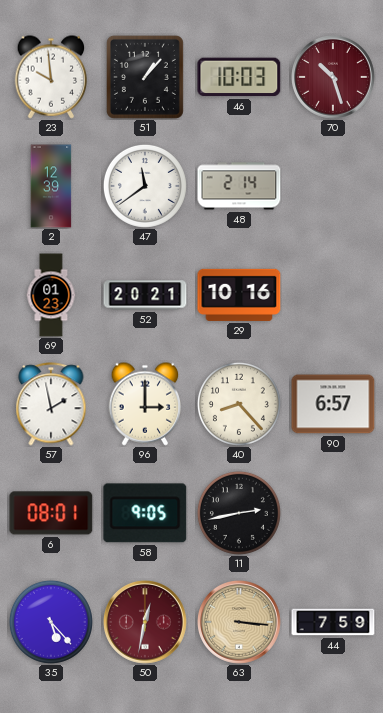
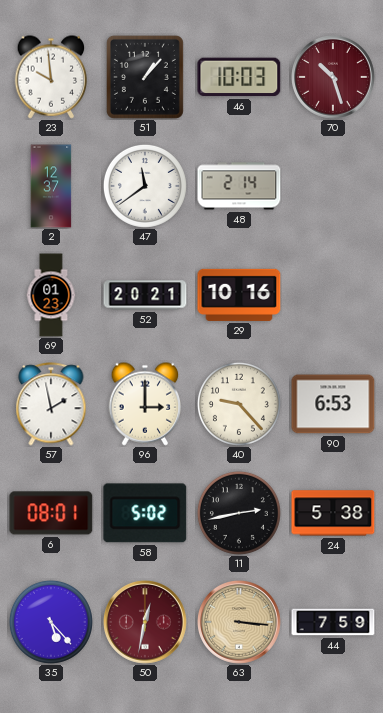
2: 12:39 -> 12:37 (51, 186)
40: 8:23 -> 9:23 (239, 404)
90: 6:57 -> 6:53 (333, 404)
58: 9:05 -> 5:02 (145, 513)
24: none -> 5:38 (333, 513)
